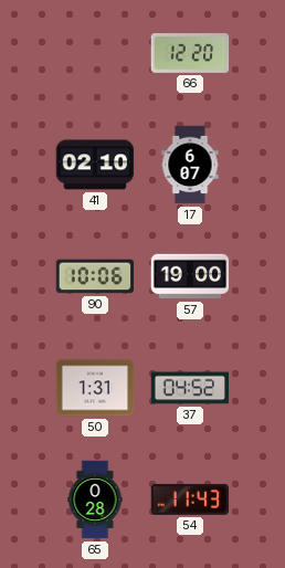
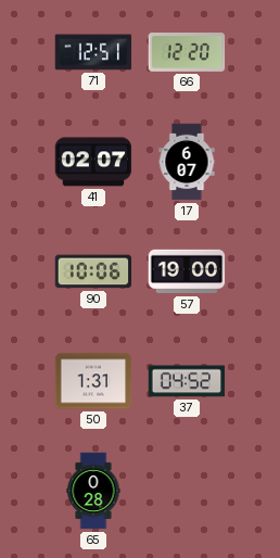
71: none -> 12:51 (93, 52)
41: 02:10 -> 02:07 (93, 162)
54: 11:43 -> none (190, 499)
